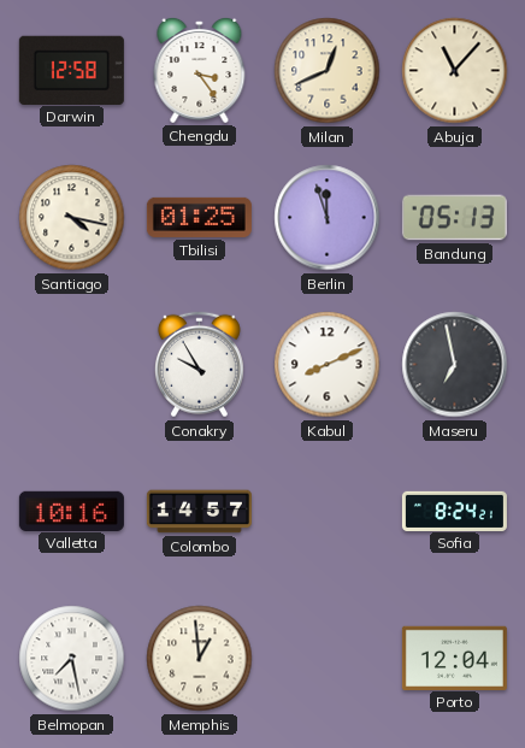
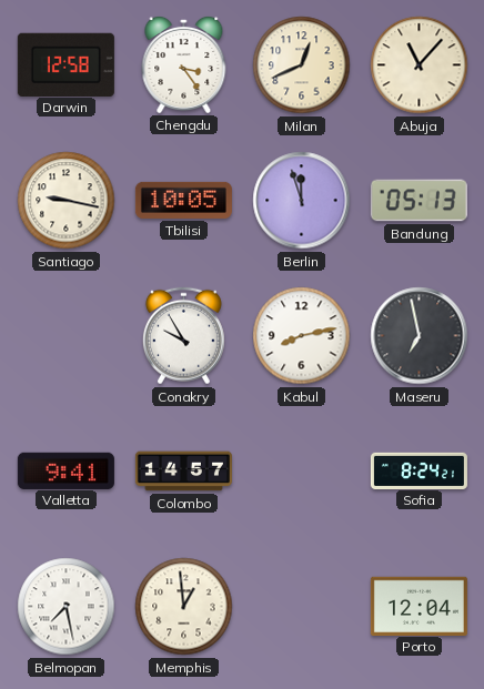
Santiago: 4:17 -> 9:17 (67, 201)
Tbilisi: 01:25 -> 10:05 (183, 200)
Kabul: 8:11 -> 8:13 (302, 336)
Valletta: 10:16 -> 9:41 (65, 470)
